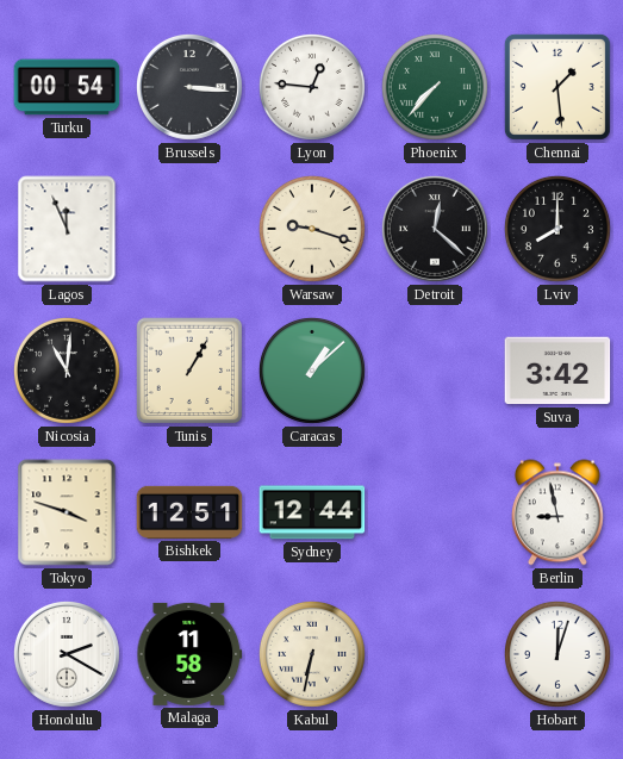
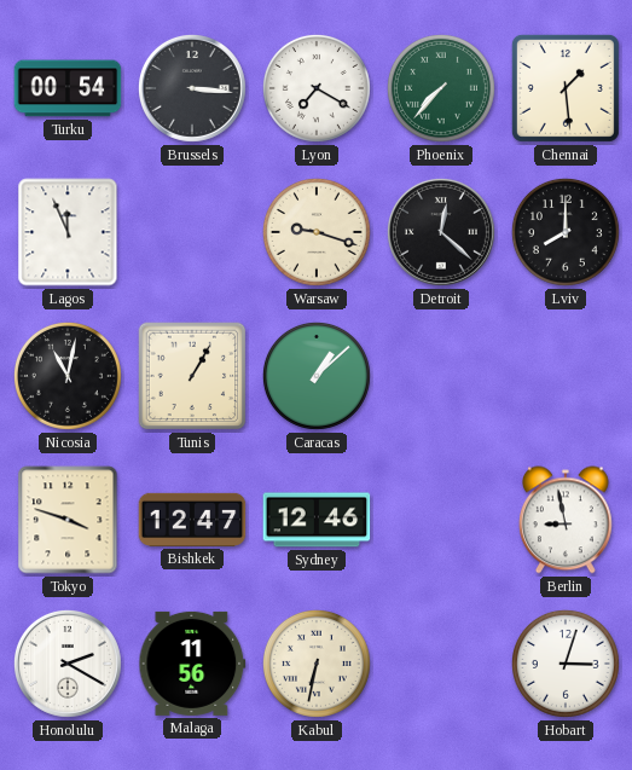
Lyon: 12:46 -> 7:20 (317, 88)
Nicosia: 11:01 -> 11:02 (68, 376)
Suva: 3:42 -> none (557, 371)
Bishkek: 12:51 -> 12:47 (192, 520)
Sydney: 12:44 -> 12:46 (317, 520)
Malaga: 11:58 -> 11:56 (192, 664)
Hobart: 12:03 -> 3:03 (566, 664)
